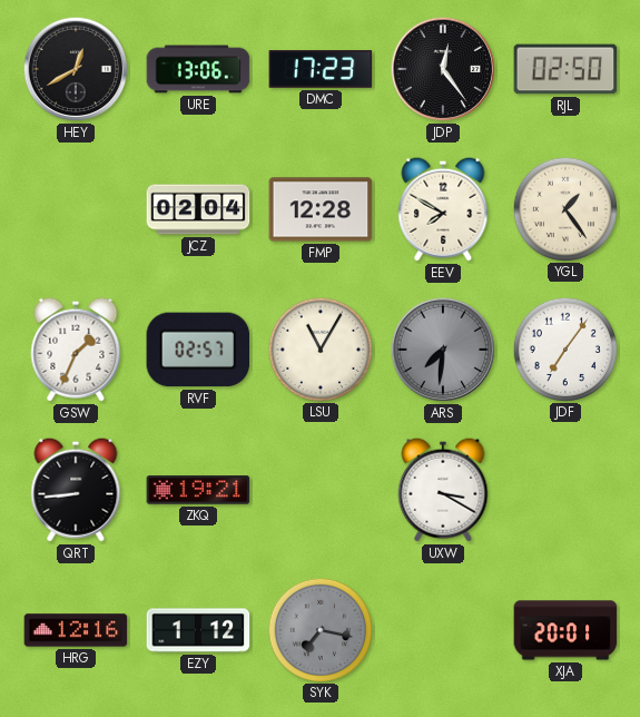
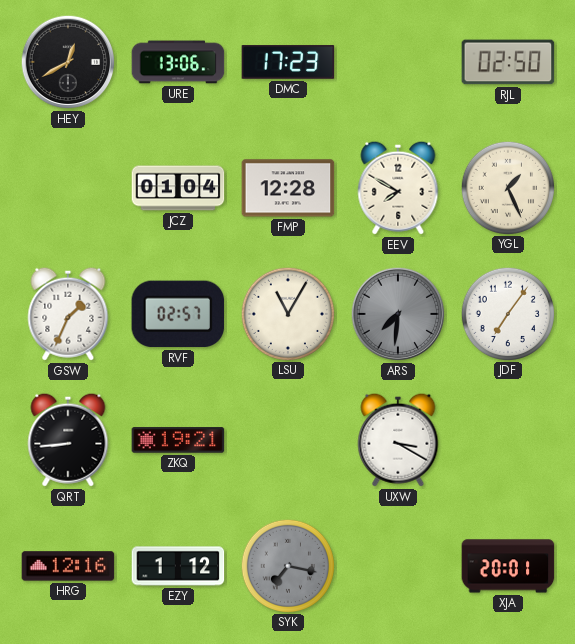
JDP: 12:24 -> none (443, 69)
JCZ: 02:04 -> 01:04 (178, 188)
YGL: 1:24 -> 1:26 (507, 187)
